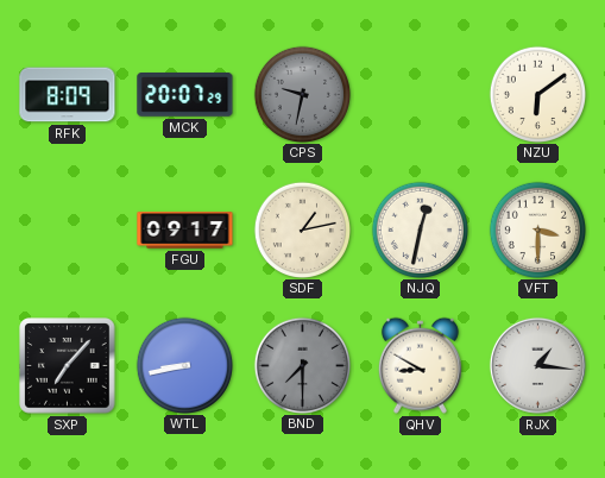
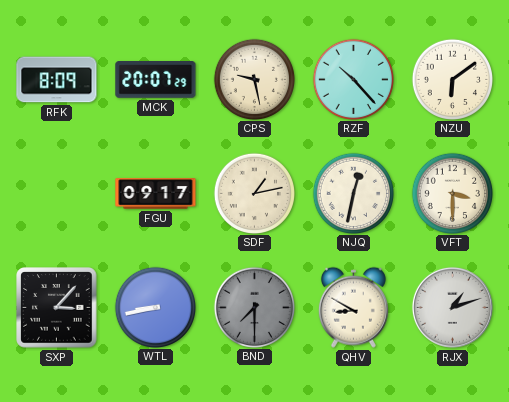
CPS: 9:32 -> 9:28 (254, 79)
CPS dial: grey -> cream (254, 79)
RZF: none -> 10:23 (353, 79)
SXP: 7:07 -> 3:07 (57, 308)
RJX: 1:16 -> 1:12 (452, 307)
